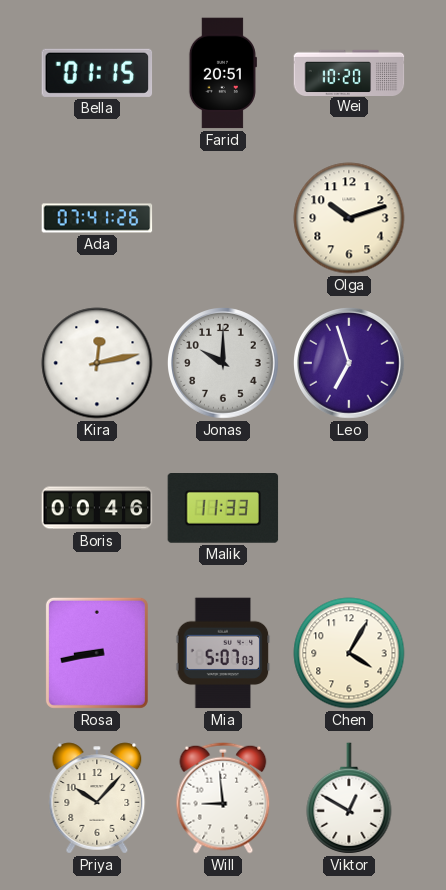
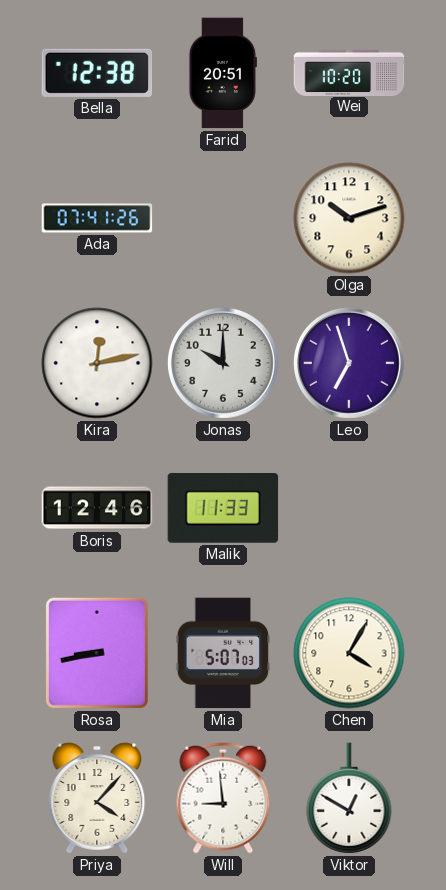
Bella: 01:15 -> 12:38 (97, 73)
Boris: 00:46 -> 12:46 (97, 508)
Priya: 10:07 -> 4:07 (97, 798)
